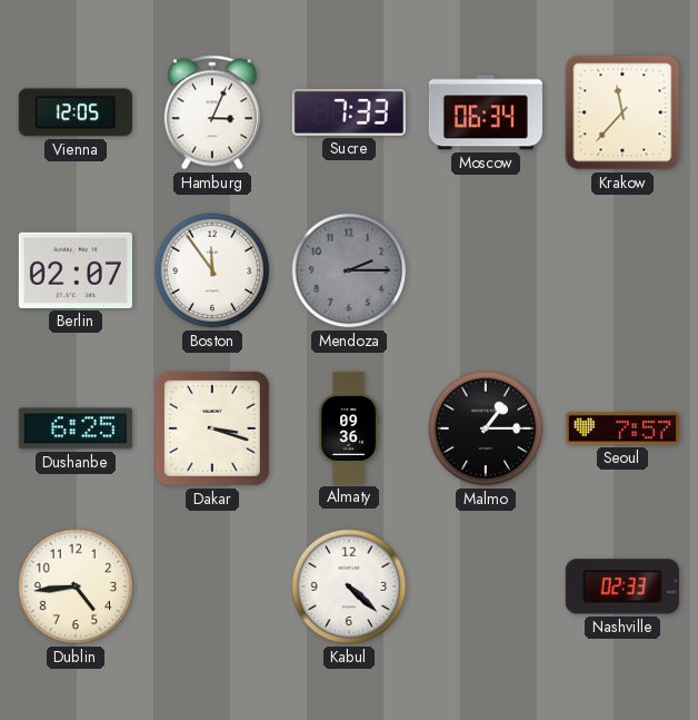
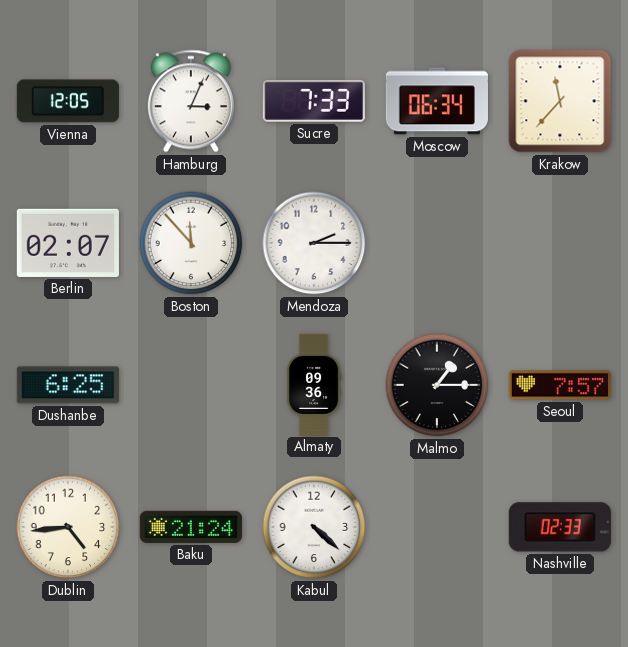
Boston: 11:54 -> 11:53 (191, 243)
Mendoza dial: grey -> white (314, 243)
Dakar: 3:18 -> none (212, 428)
Baku: none -> 21:24 (191, 527)
